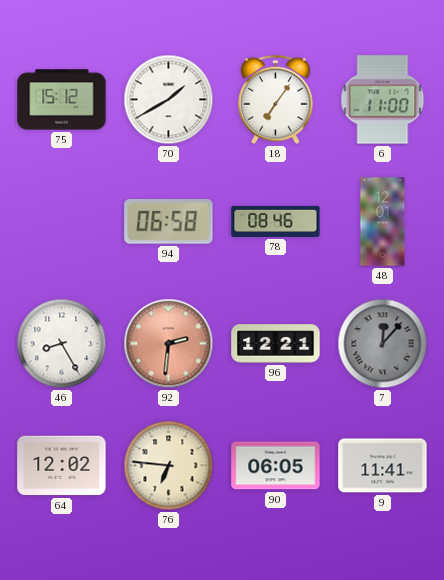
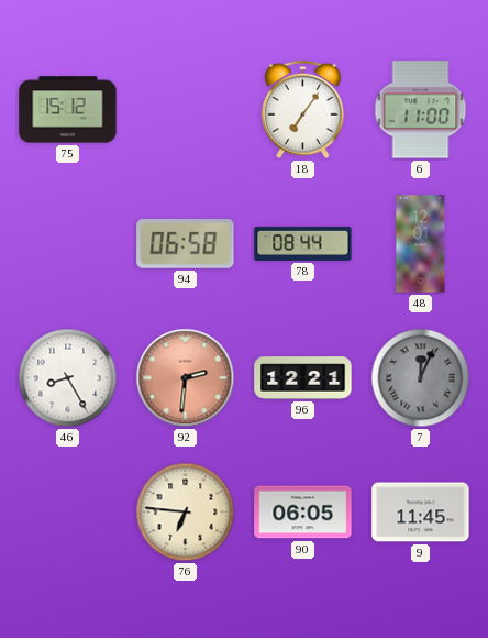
70: 1:40 -> none (169, 100)
78: 08:46 -> 08:44 (303, 243)
7: 12:07 -> 12:04 (421, 378)
64: 12:02 -> none (62, 466)
9: 11:41 -> 11:45 (421, 513)
